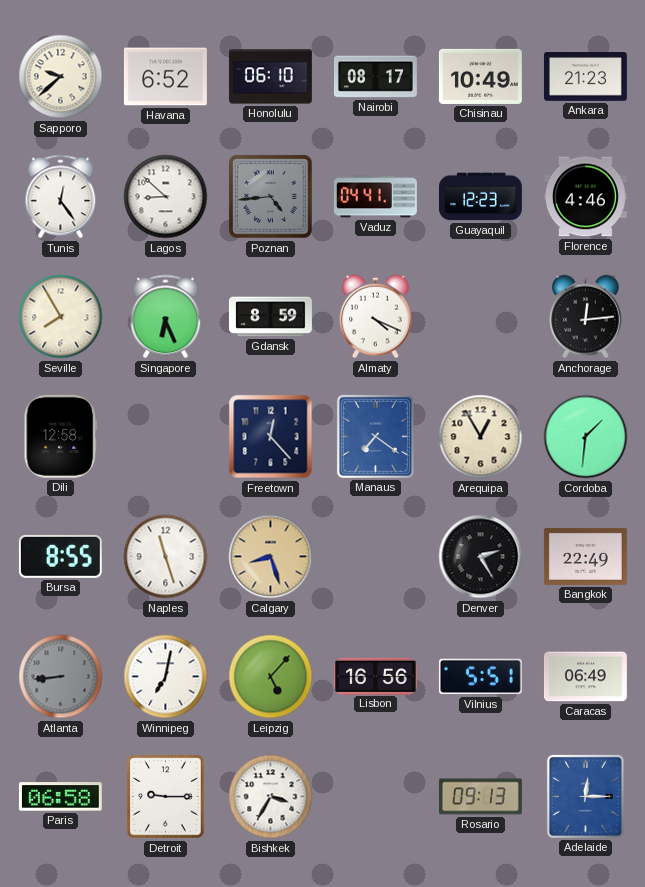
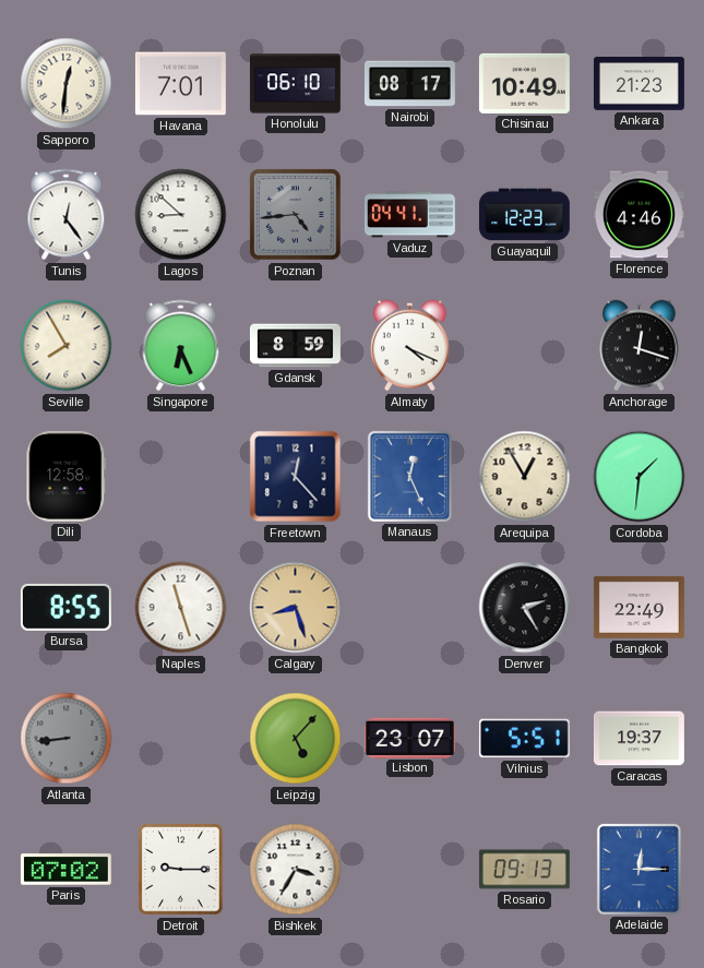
Sapporo: 9:38 -> 12:31 (67, 84)
Havana: 6:52 -> 7:01 (180, 84)
Anchorage: 12:14 -> 12:18 (640, 346)
Manaus: 7:21 -> 12:26 (409, 476)
Winnipeg: 7:02 -> none (166, 677)
Lisbon: 16:56 -> 23:07 (409, 738)
Caracas: 06:49 -> 19:37 (639, 739)
Paris: 06:58 -> 07:02 (65, 870)
